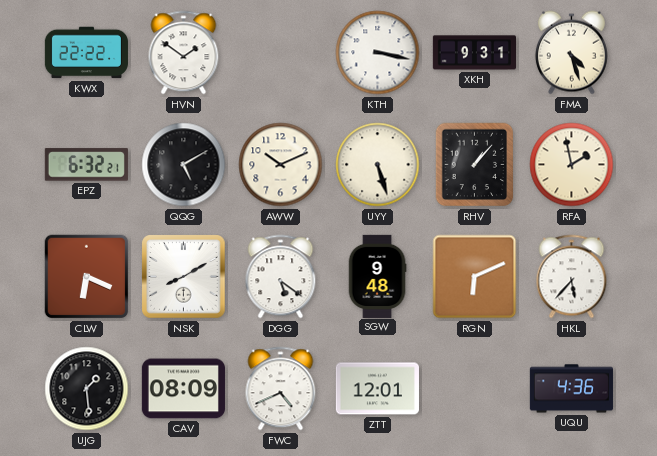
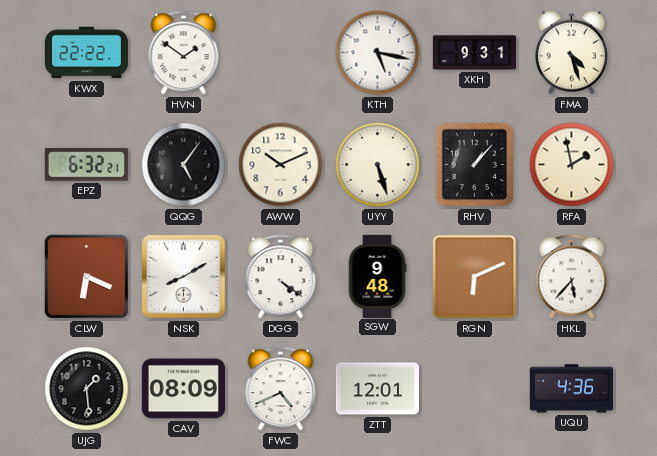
KTH: 3:17 -> 5:17 (378, 53)
QQG: 5:10 -> 5:06 (184, 165)
DGG: 5:21 -> 4:21 (281, 277)
